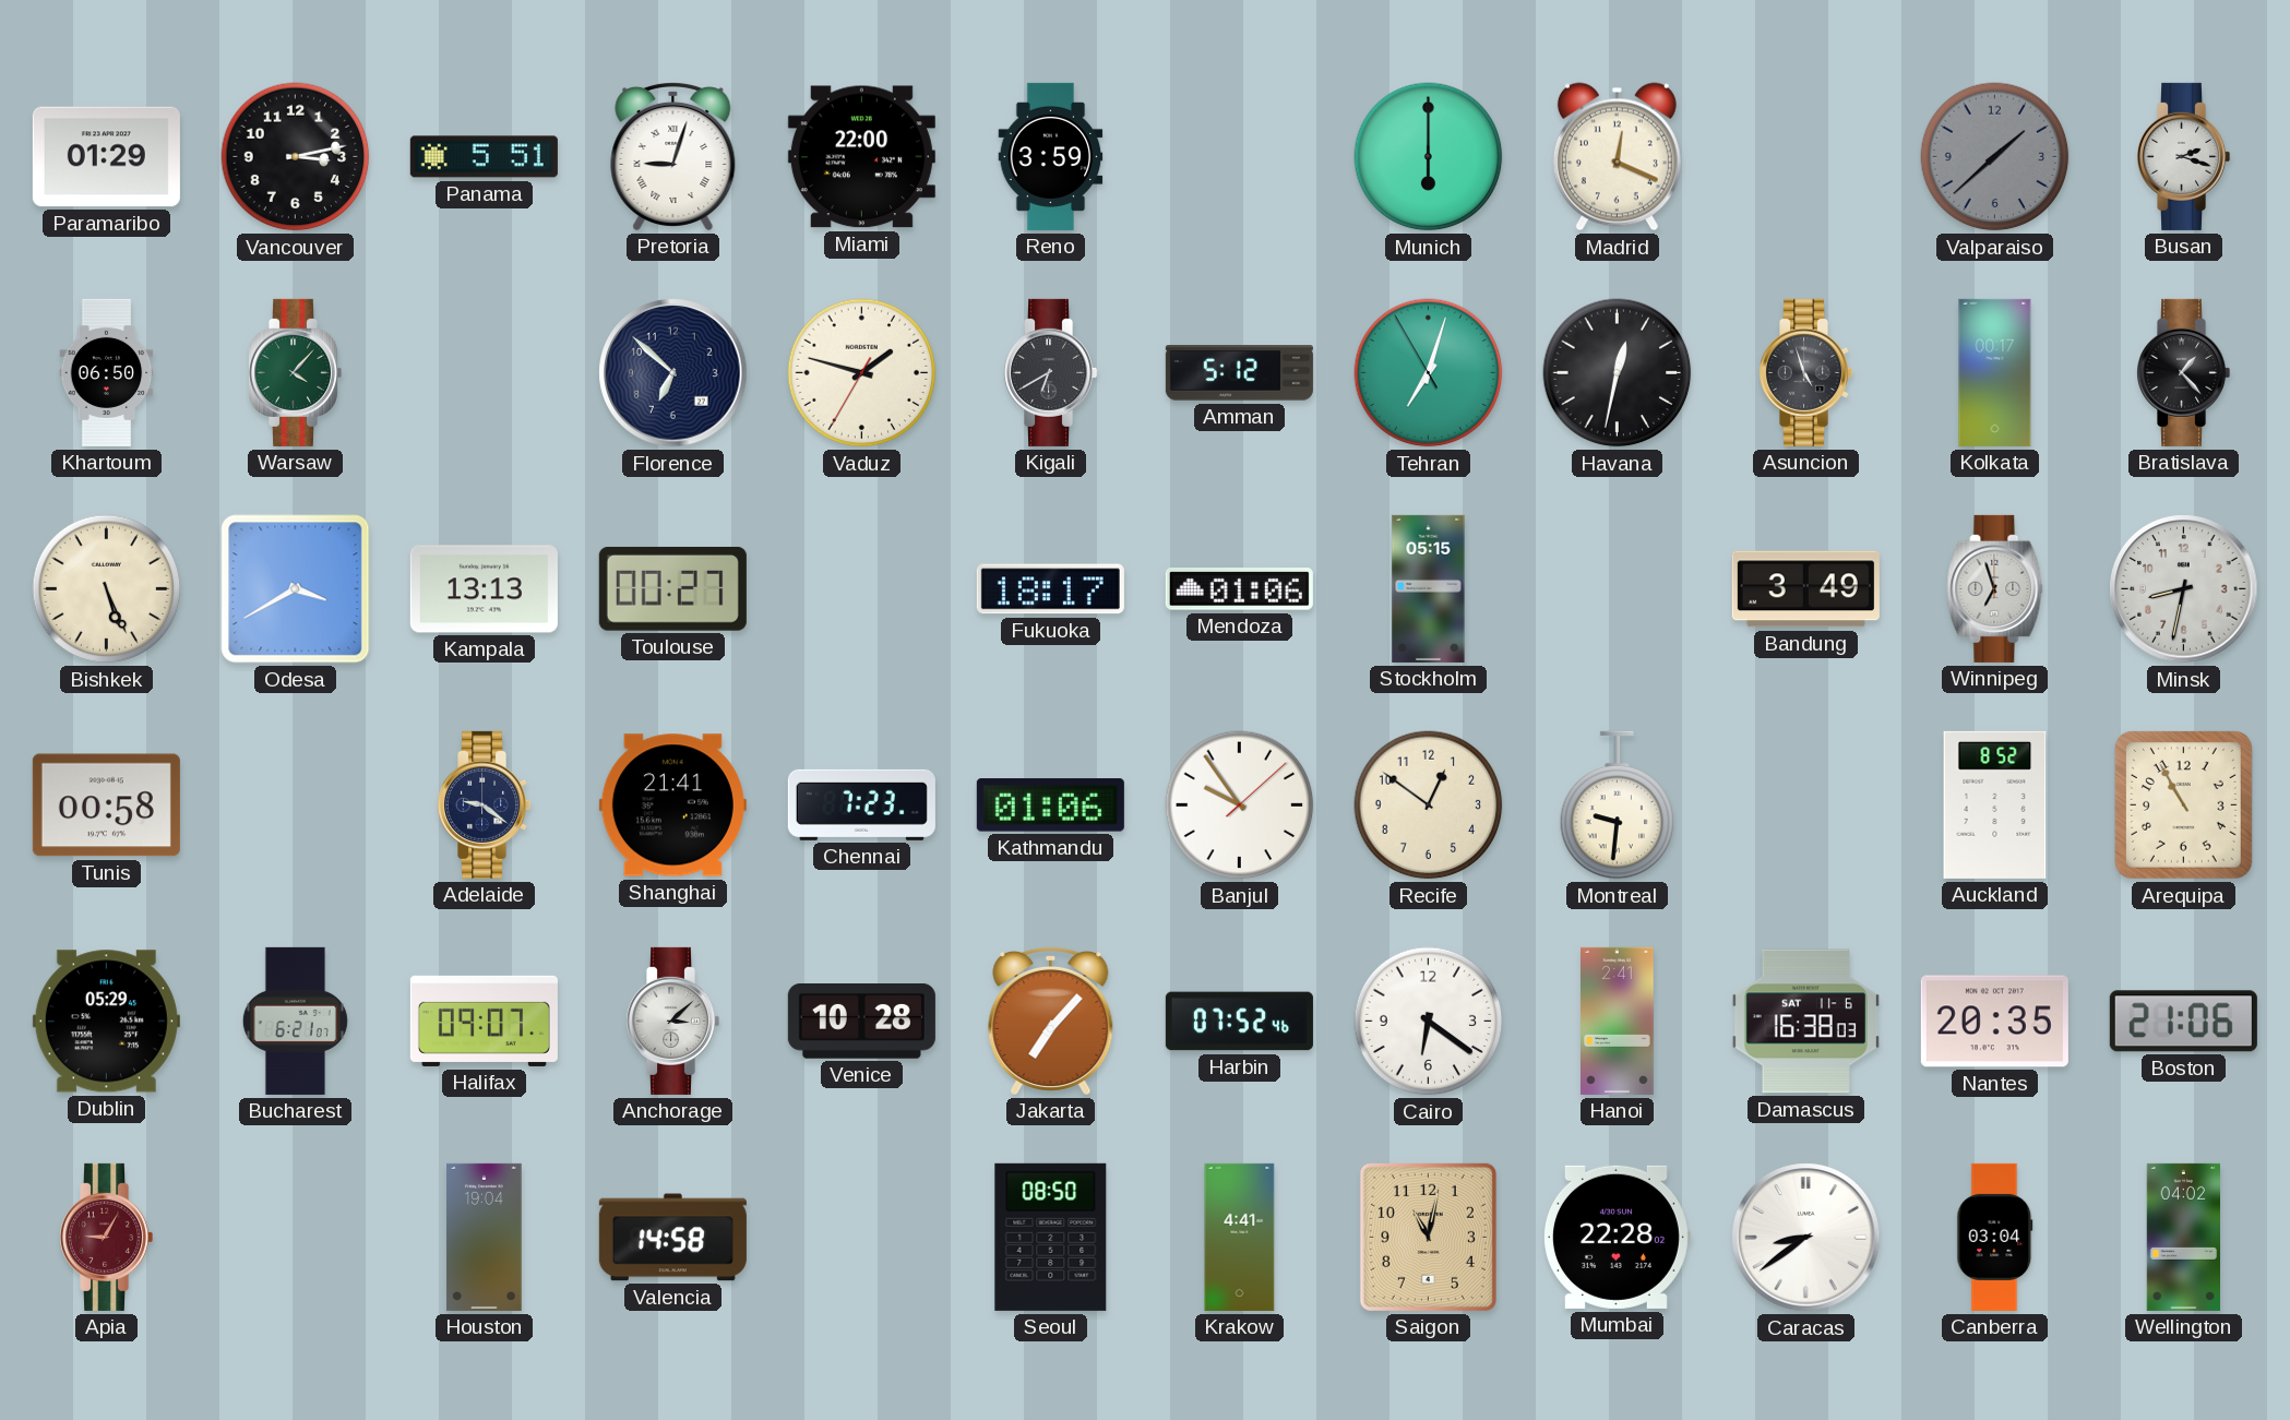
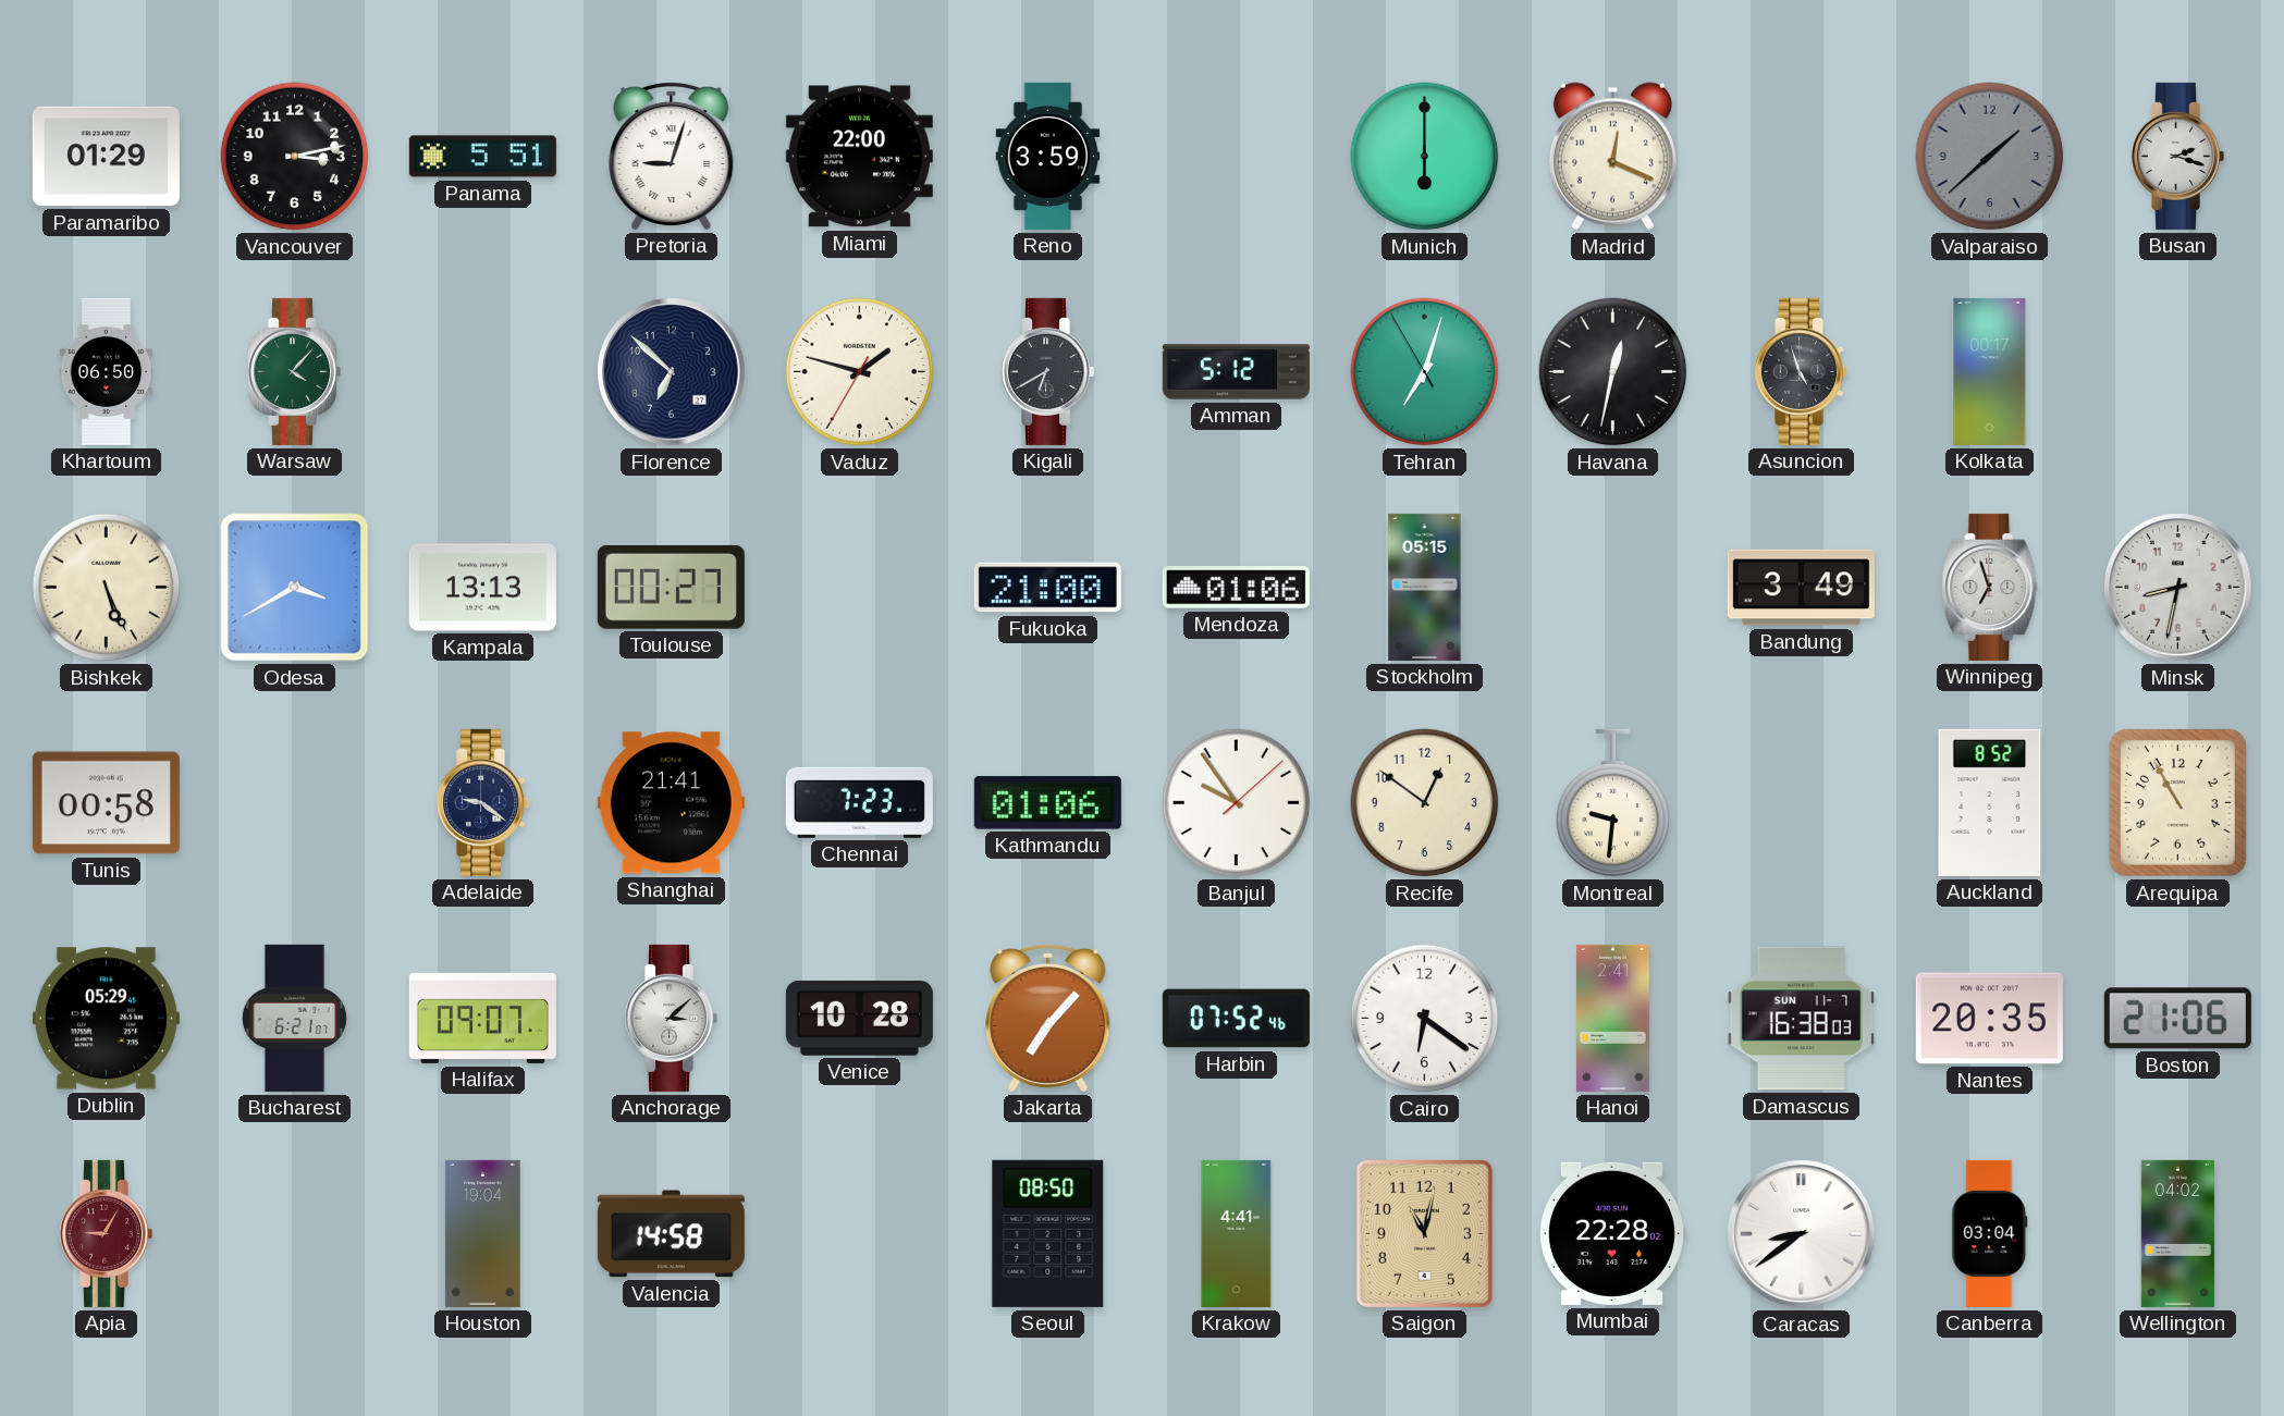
Bratislava: 1:23 -> none (2184, 372)
Fukuoka: 18:17 -> 21:00 (1047, 588)
Damascus date: SAT 11-6 -> SUN 11-7 (1801, 1019)
